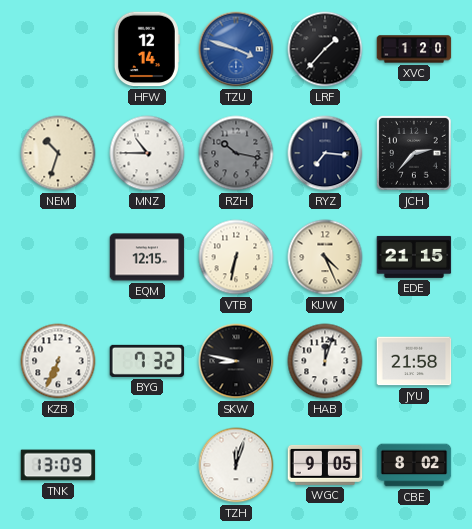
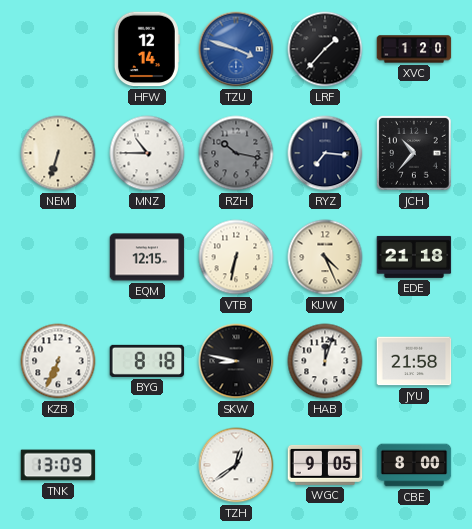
NEM: 10:33 -> 6:33 (58, 153)
JCH: 2:37 -> 10:37 (415, 154)
EDE: 21:15 -> 21:18 (414, 257)
BYG: 7:32 -> 8:18 (147, 361)
TZH: 12:03 -> 12:39 (236, 465)
CBE: 8:02 -> 8:00 (414, 465)
